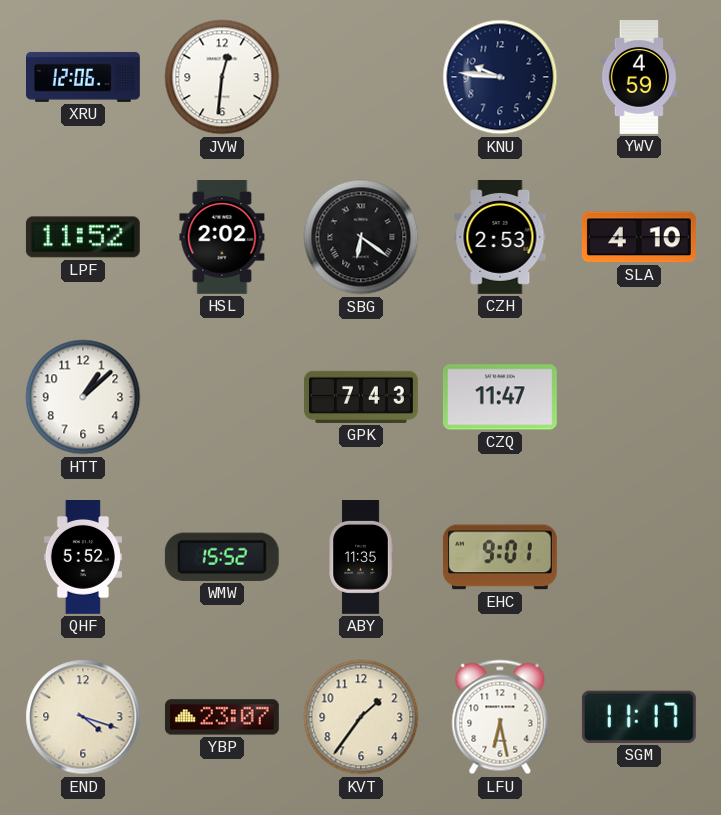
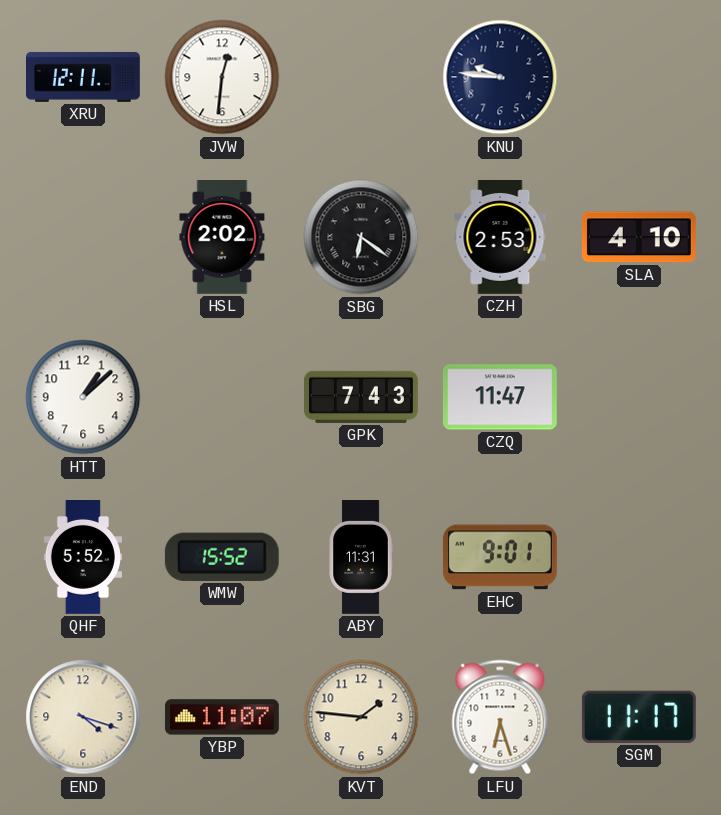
XRU: 12:06 -> 12:11 (84, 77)
YWV: 4:59 -> none (639, 78)
LPF: 11:52 -> none (83, 237)
ABY: 11:35 -> 11:31 (361, 558)
YBP: 23:07 -> 11:07 (222, 717)
KVT: 1:36 -> 1:46 (361, 717)
LFU: 6:28 -> 6:27 (500, 717)
